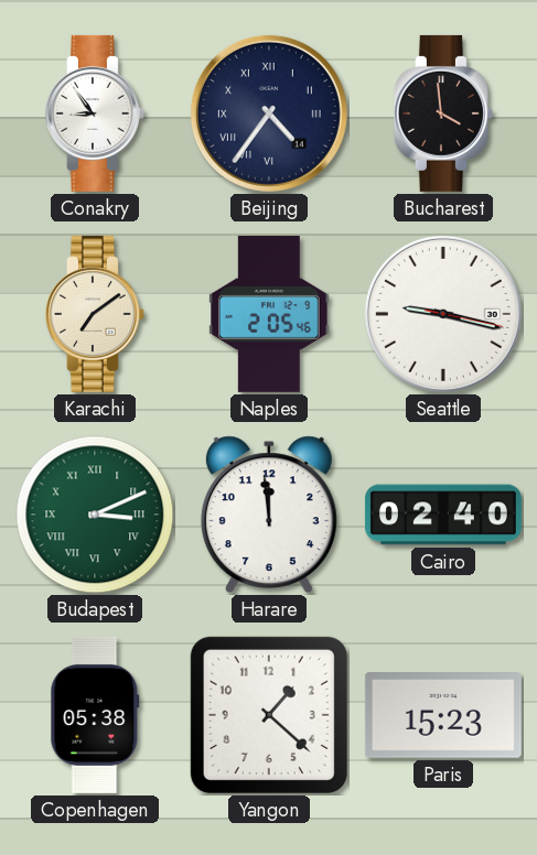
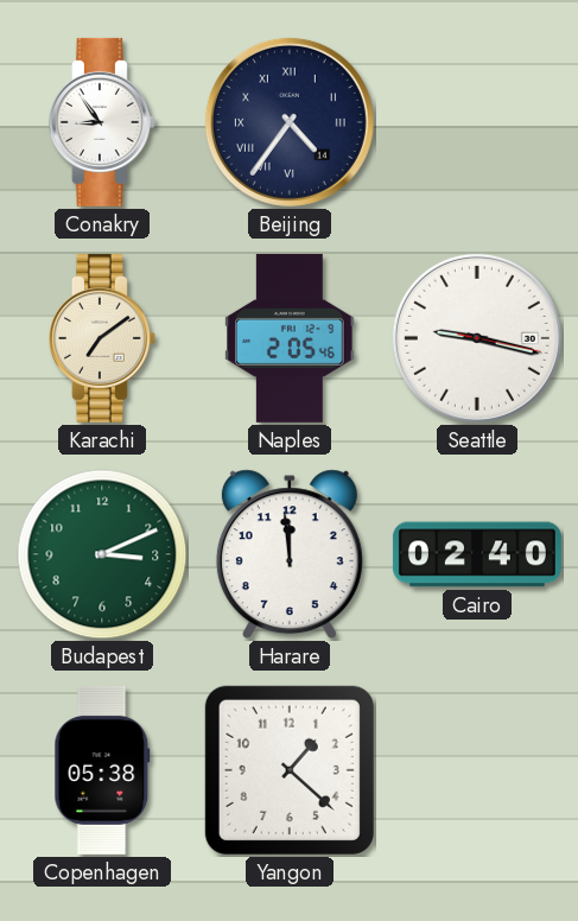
Bucharest: 3:59 -> none (443, 113)
Budapest numerals: Roman -> Arabic (102, 554)
Paris: 15:23 -> none (443, 716)
